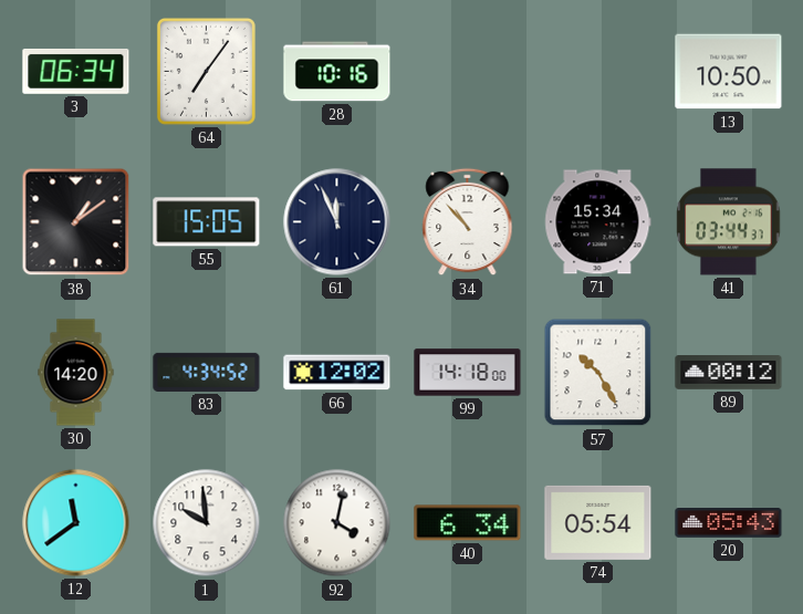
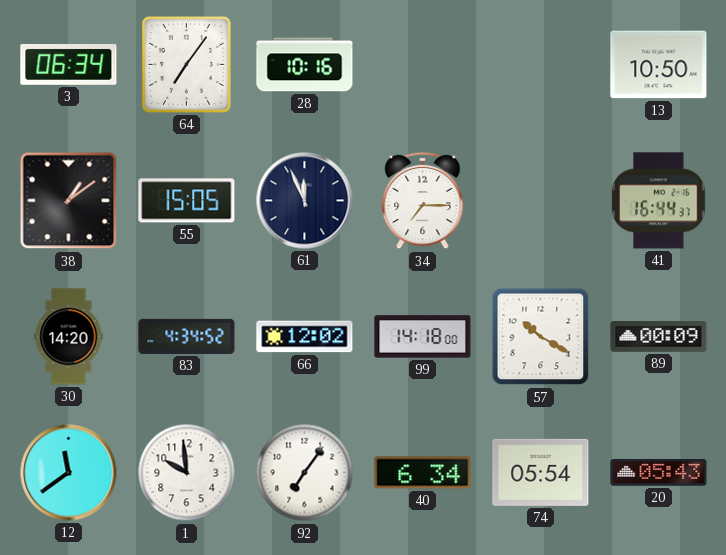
34: 10:53 -> 7:15 (423, 201)
71: 15:34 -> none (598, 222)
41: 03:44 -> 16:44 (659, 201)
57: 10:25 -> 10:20 (541, 337)
89: 00:12 -> 00:09 (659, 337)
92: 4:02 -> 7:06 (305, 473)
